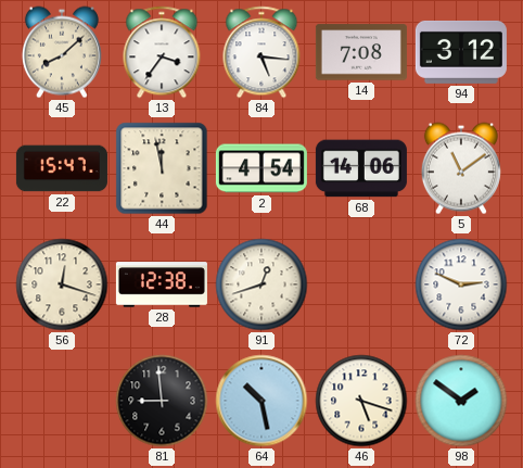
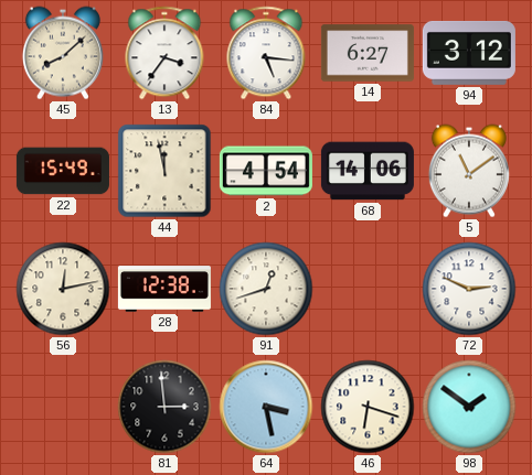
14: 7:08 -> 6:27 (368, 53)
22: 15:47 -> 15:49 (63, 171)
56: 12:18 -> 12:13 (63, 289)
81: 8:59 -> 2:59 (164, 407)
64: 10:28 -> 3:28 (266, 407)
46: 5:18 -> 6:18 (368, 407)
